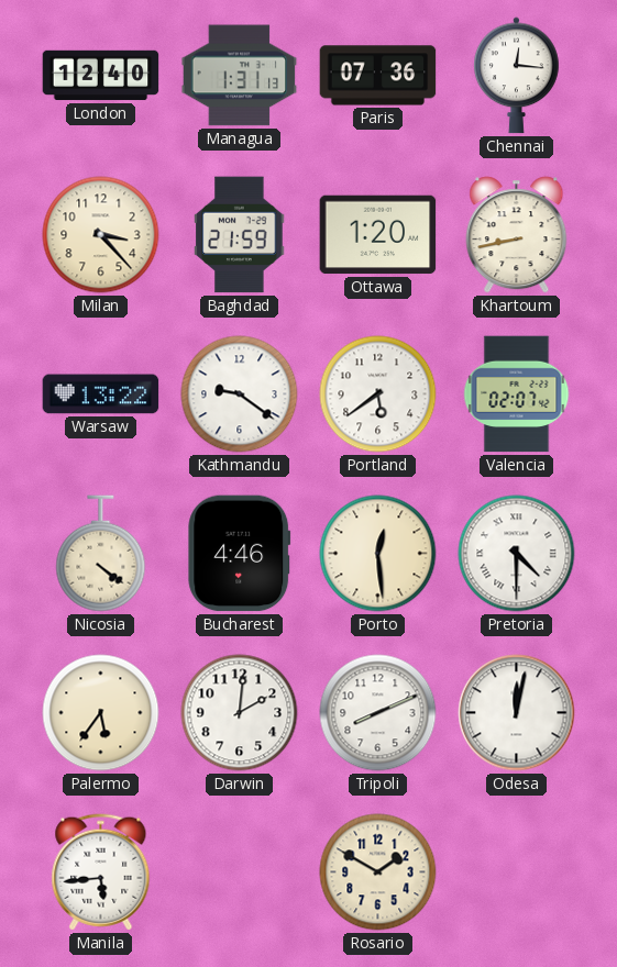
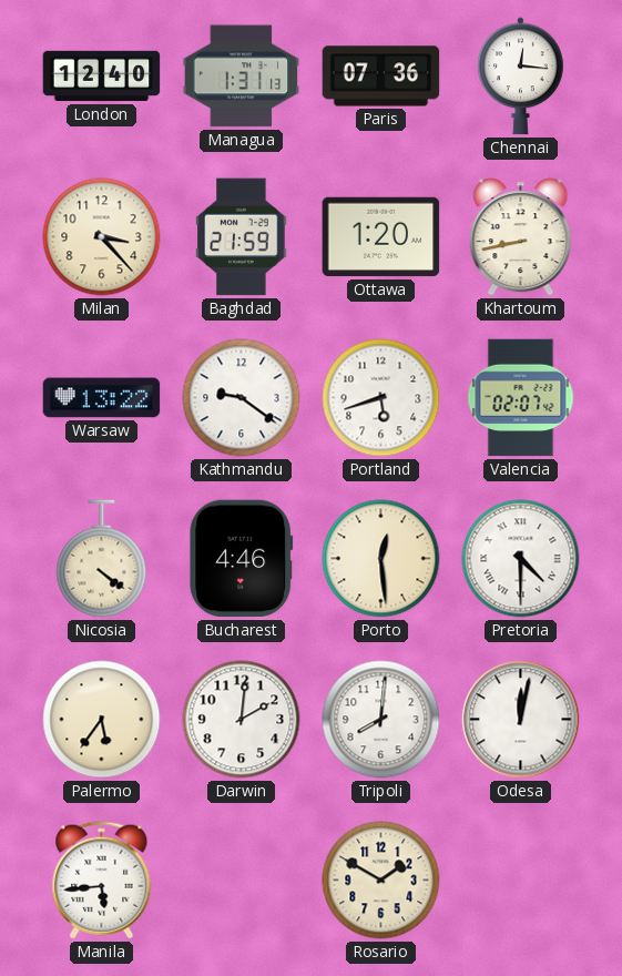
Portland: 5:39 -> 5:42 (381, 398)
Tripoli: 8:11 -> 8:01 (381, 720)
